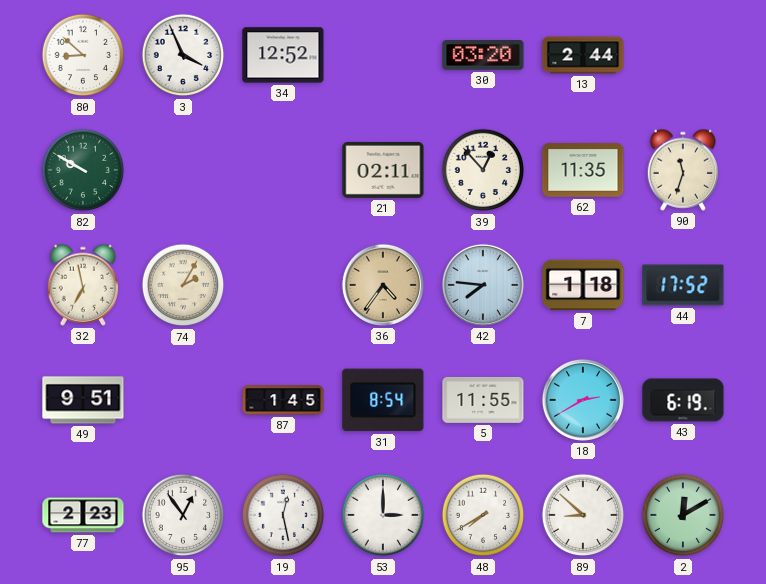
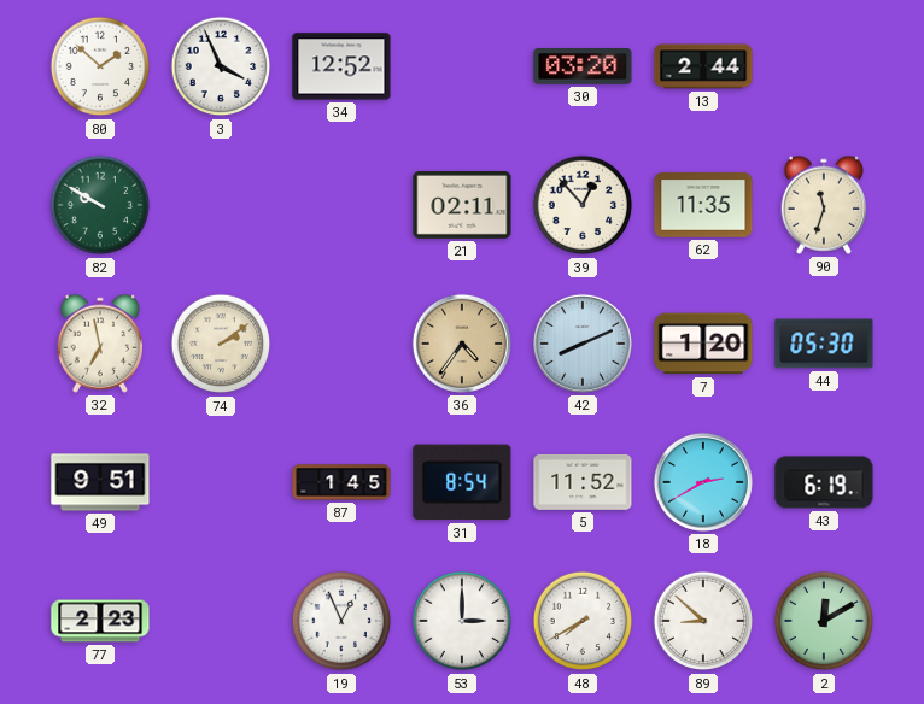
80: 8:52 -> 1:52 (100, 66)
74: 2:05 -> 2:09 (221, 344)
42: 7:46 -> 8:11 (583, 344)
7: 1:18 -> 1:20 (703, 344)
44: 17:52 -> 05:30 (824, 344)
5: 11:55 -> 11:52 (583, 482)
95: 12:54 -> none (183, 515)
19: 12:28 -> 12:56 (341, 621)
